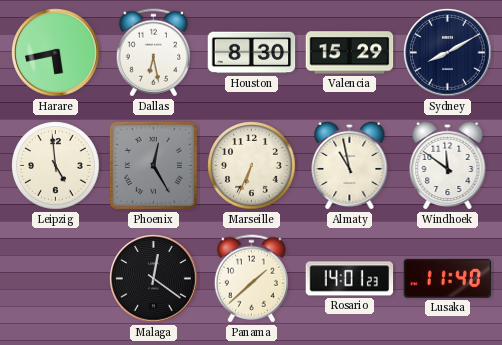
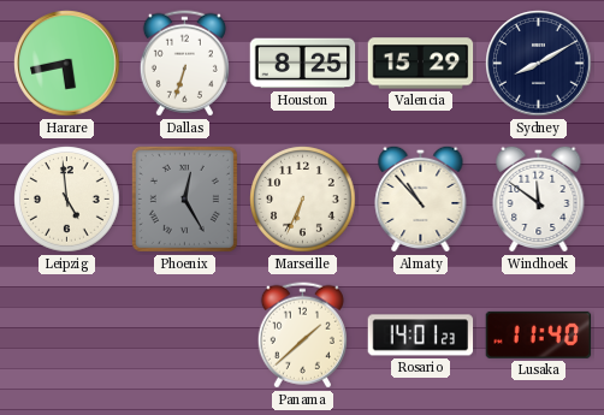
Dallas: 6:28 -> 6:33 (184, 64)
Houston: 8:30 -> 8:25 (303, 64)
Almaty: 10:58 -> 10:53 (421, 198)
Malaga: 12:21 -> none (154, 279)
